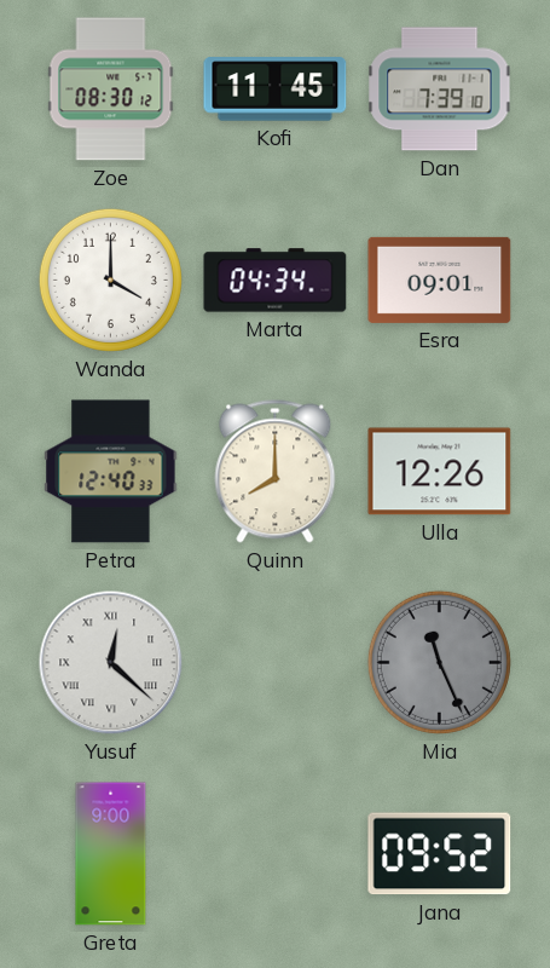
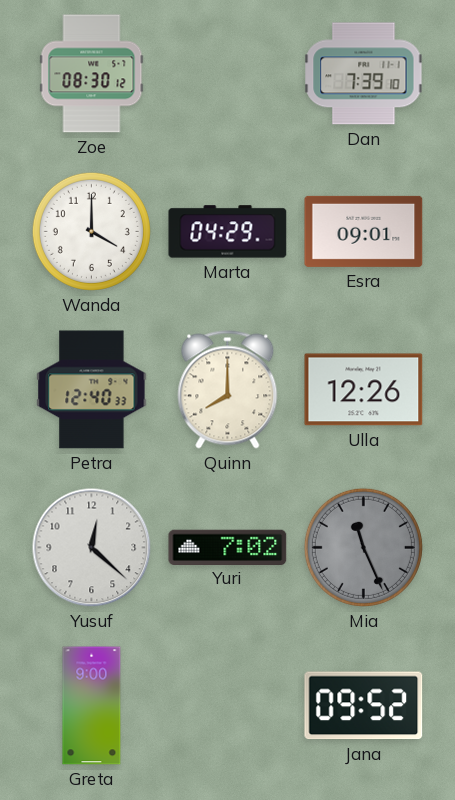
Kofi: 11:45 -> none (276, 90)
Marta: 04:34 -> 04:29 (228, 232)
Yusuf numerals: Roman -> Arabic (92, 548)
Yuri: none -> 7:02 (228, 547)
